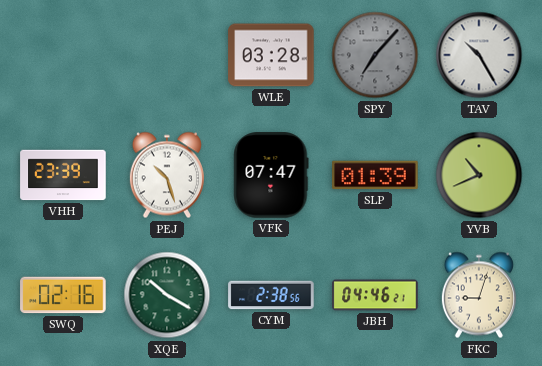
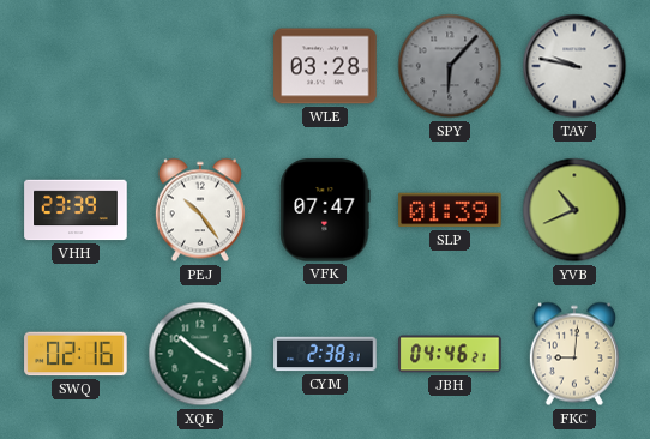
SPY: 7:07 -> 6:07 (450, 66)
TAV: 10:25 -> 9:47 (574, 66)
PEJ: 10:27 -> 10:24 (200, 210)
CYM: 2:38:56 -> 2:38:31 (325, 354)
FKC: 9:03 -> 9:01 (574, 354)
